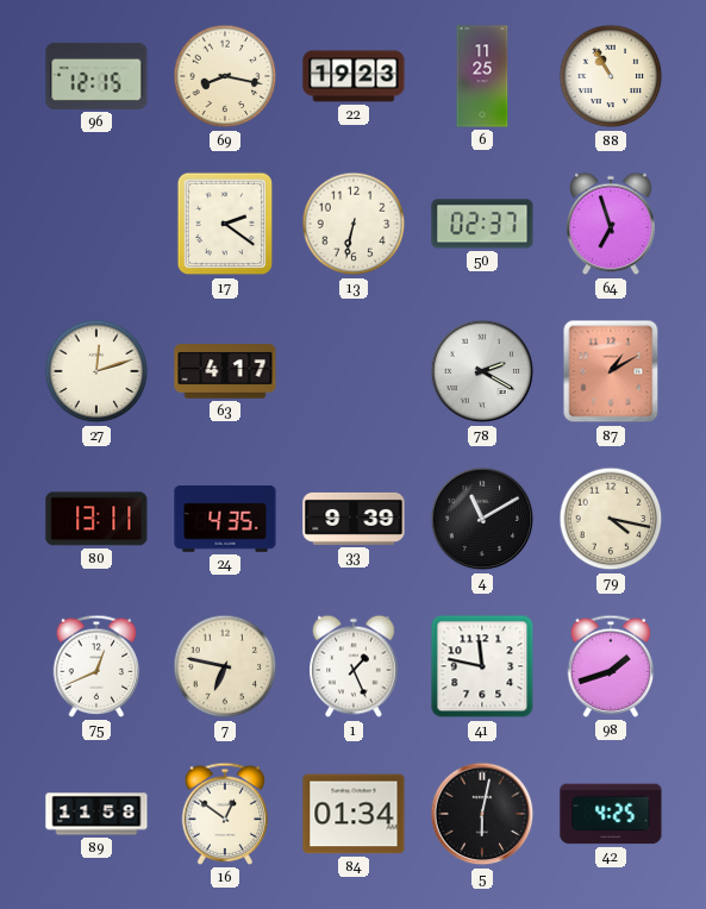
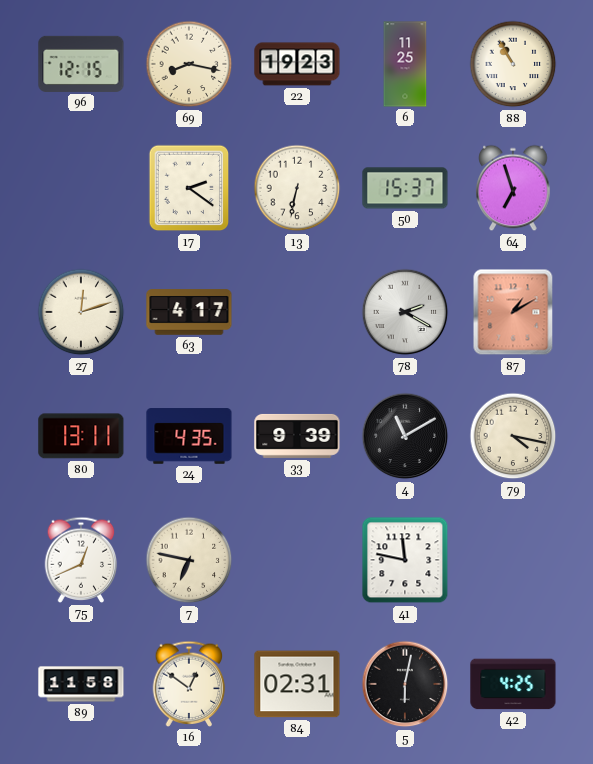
50: 02:37 -> 15:37 (405, 188)
1: 1:26 -> none (354, 666)
98: 1:42 -> none (611, 666)
84: 01:34 -> 02:31 (297, 684)
